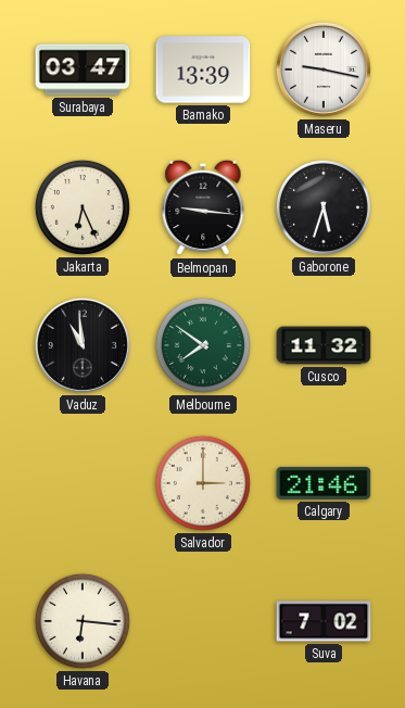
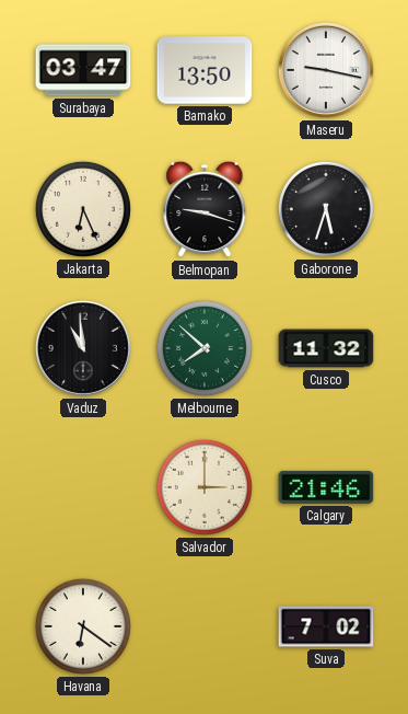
Bamako: 13:39 -> 13:50 (205, 70)
Belmopan: 9:16 -> 9:18 (205, 209)
Melbourne: 7:51 -> 7:52 (205, 348)
Havana: 6:16 -> 6:21 (83, 626)
